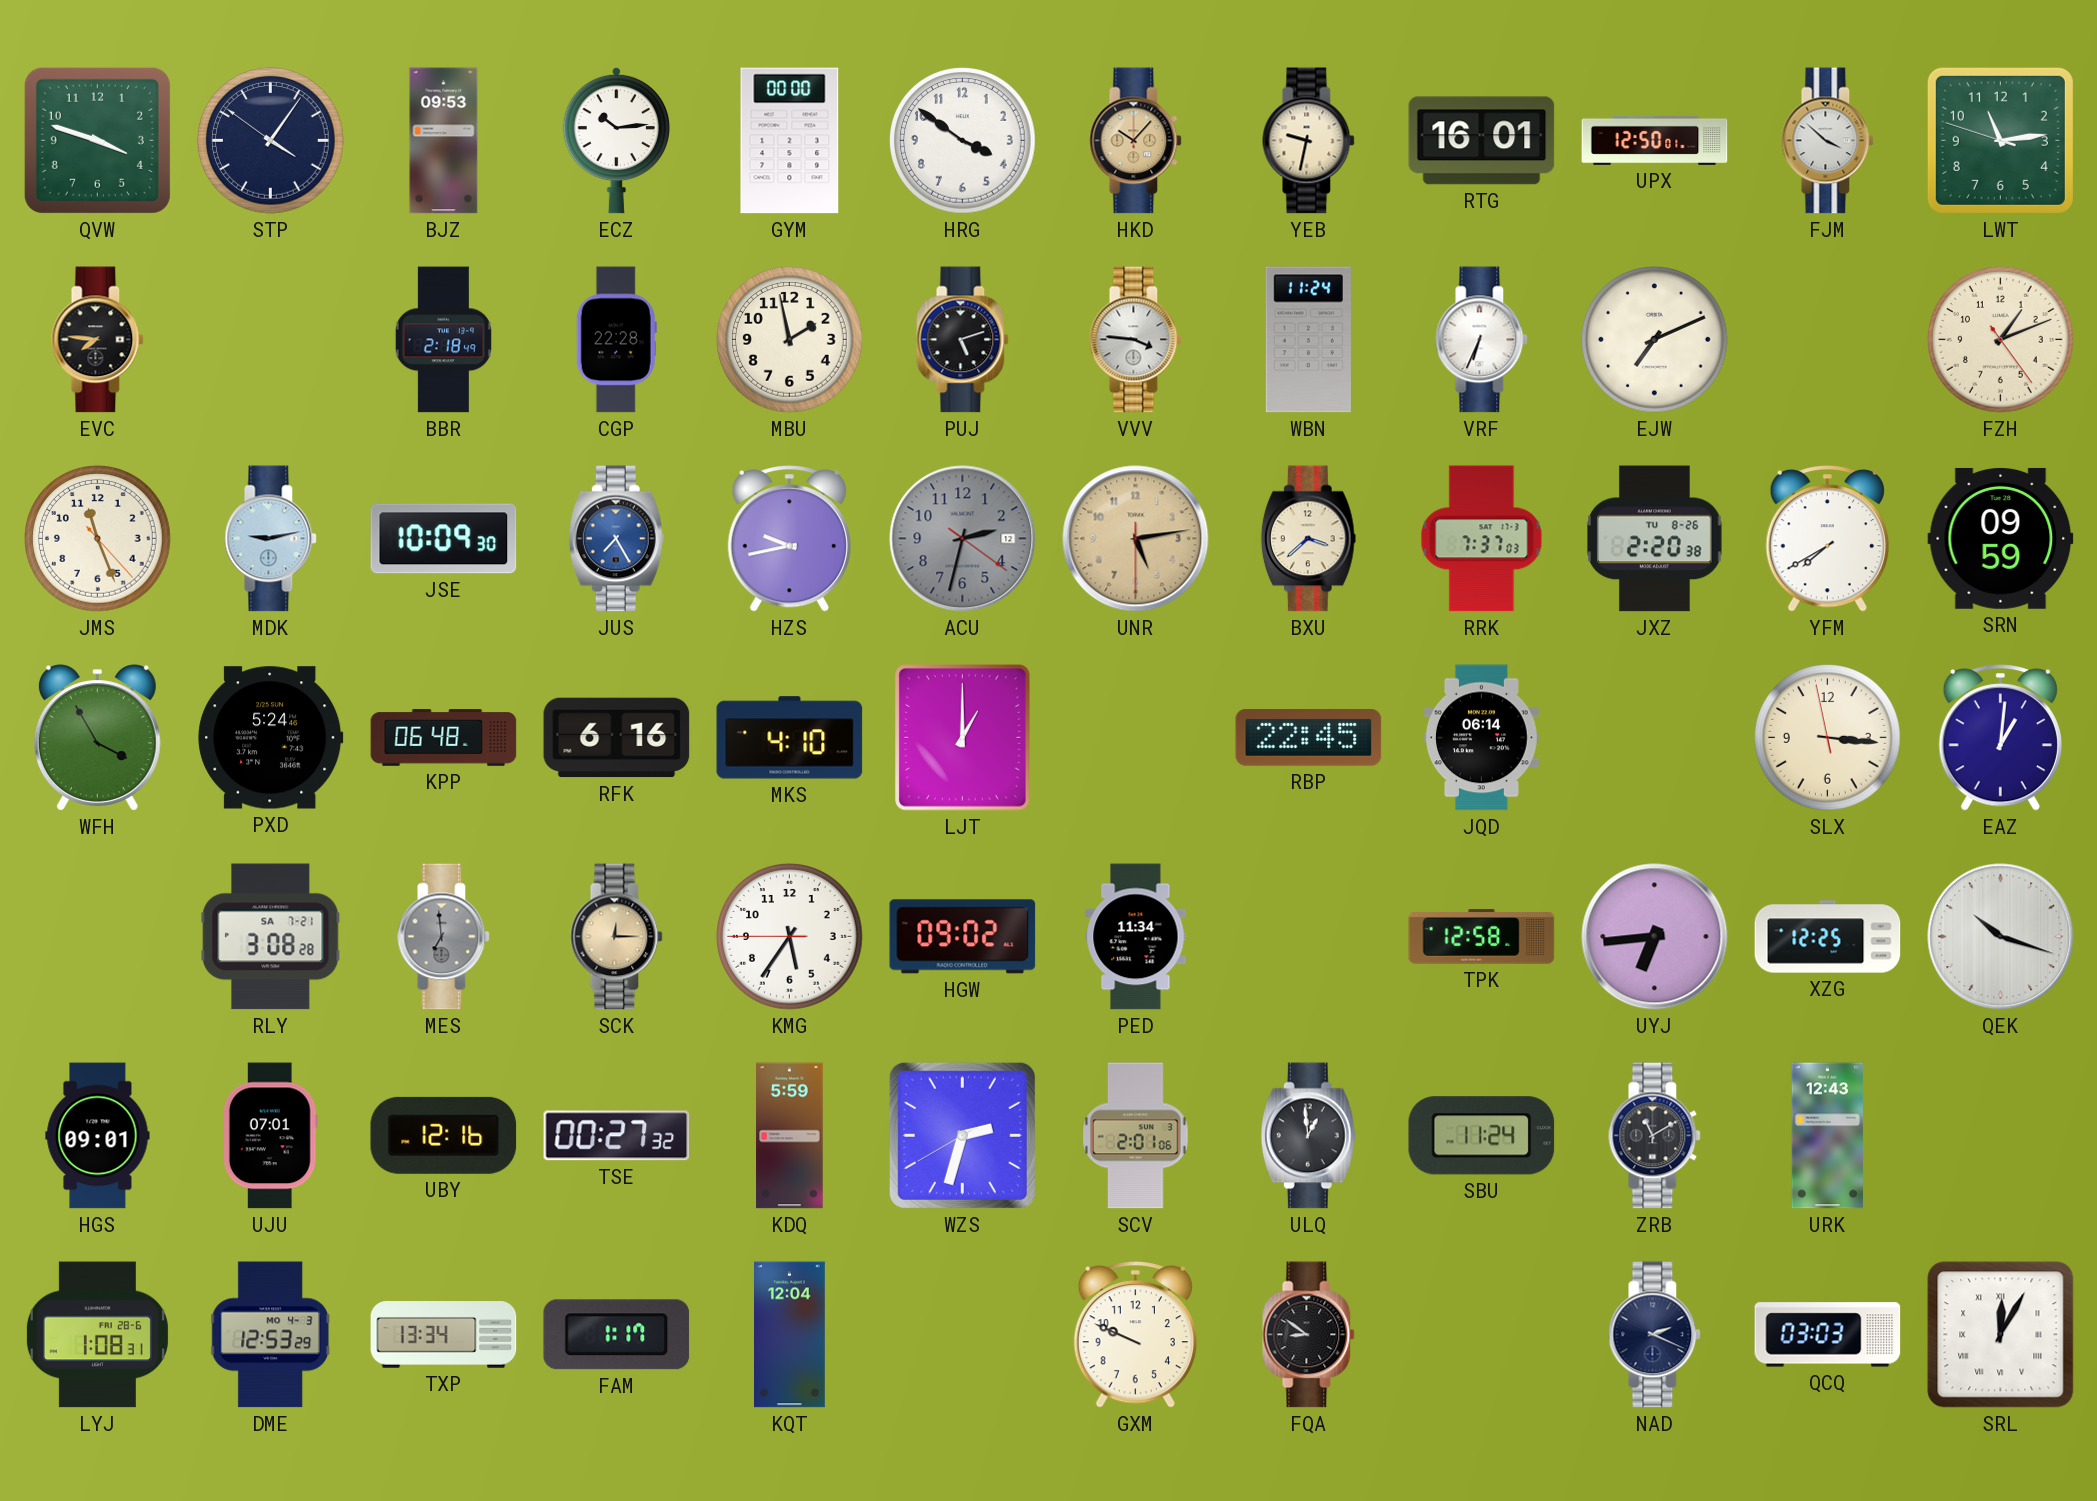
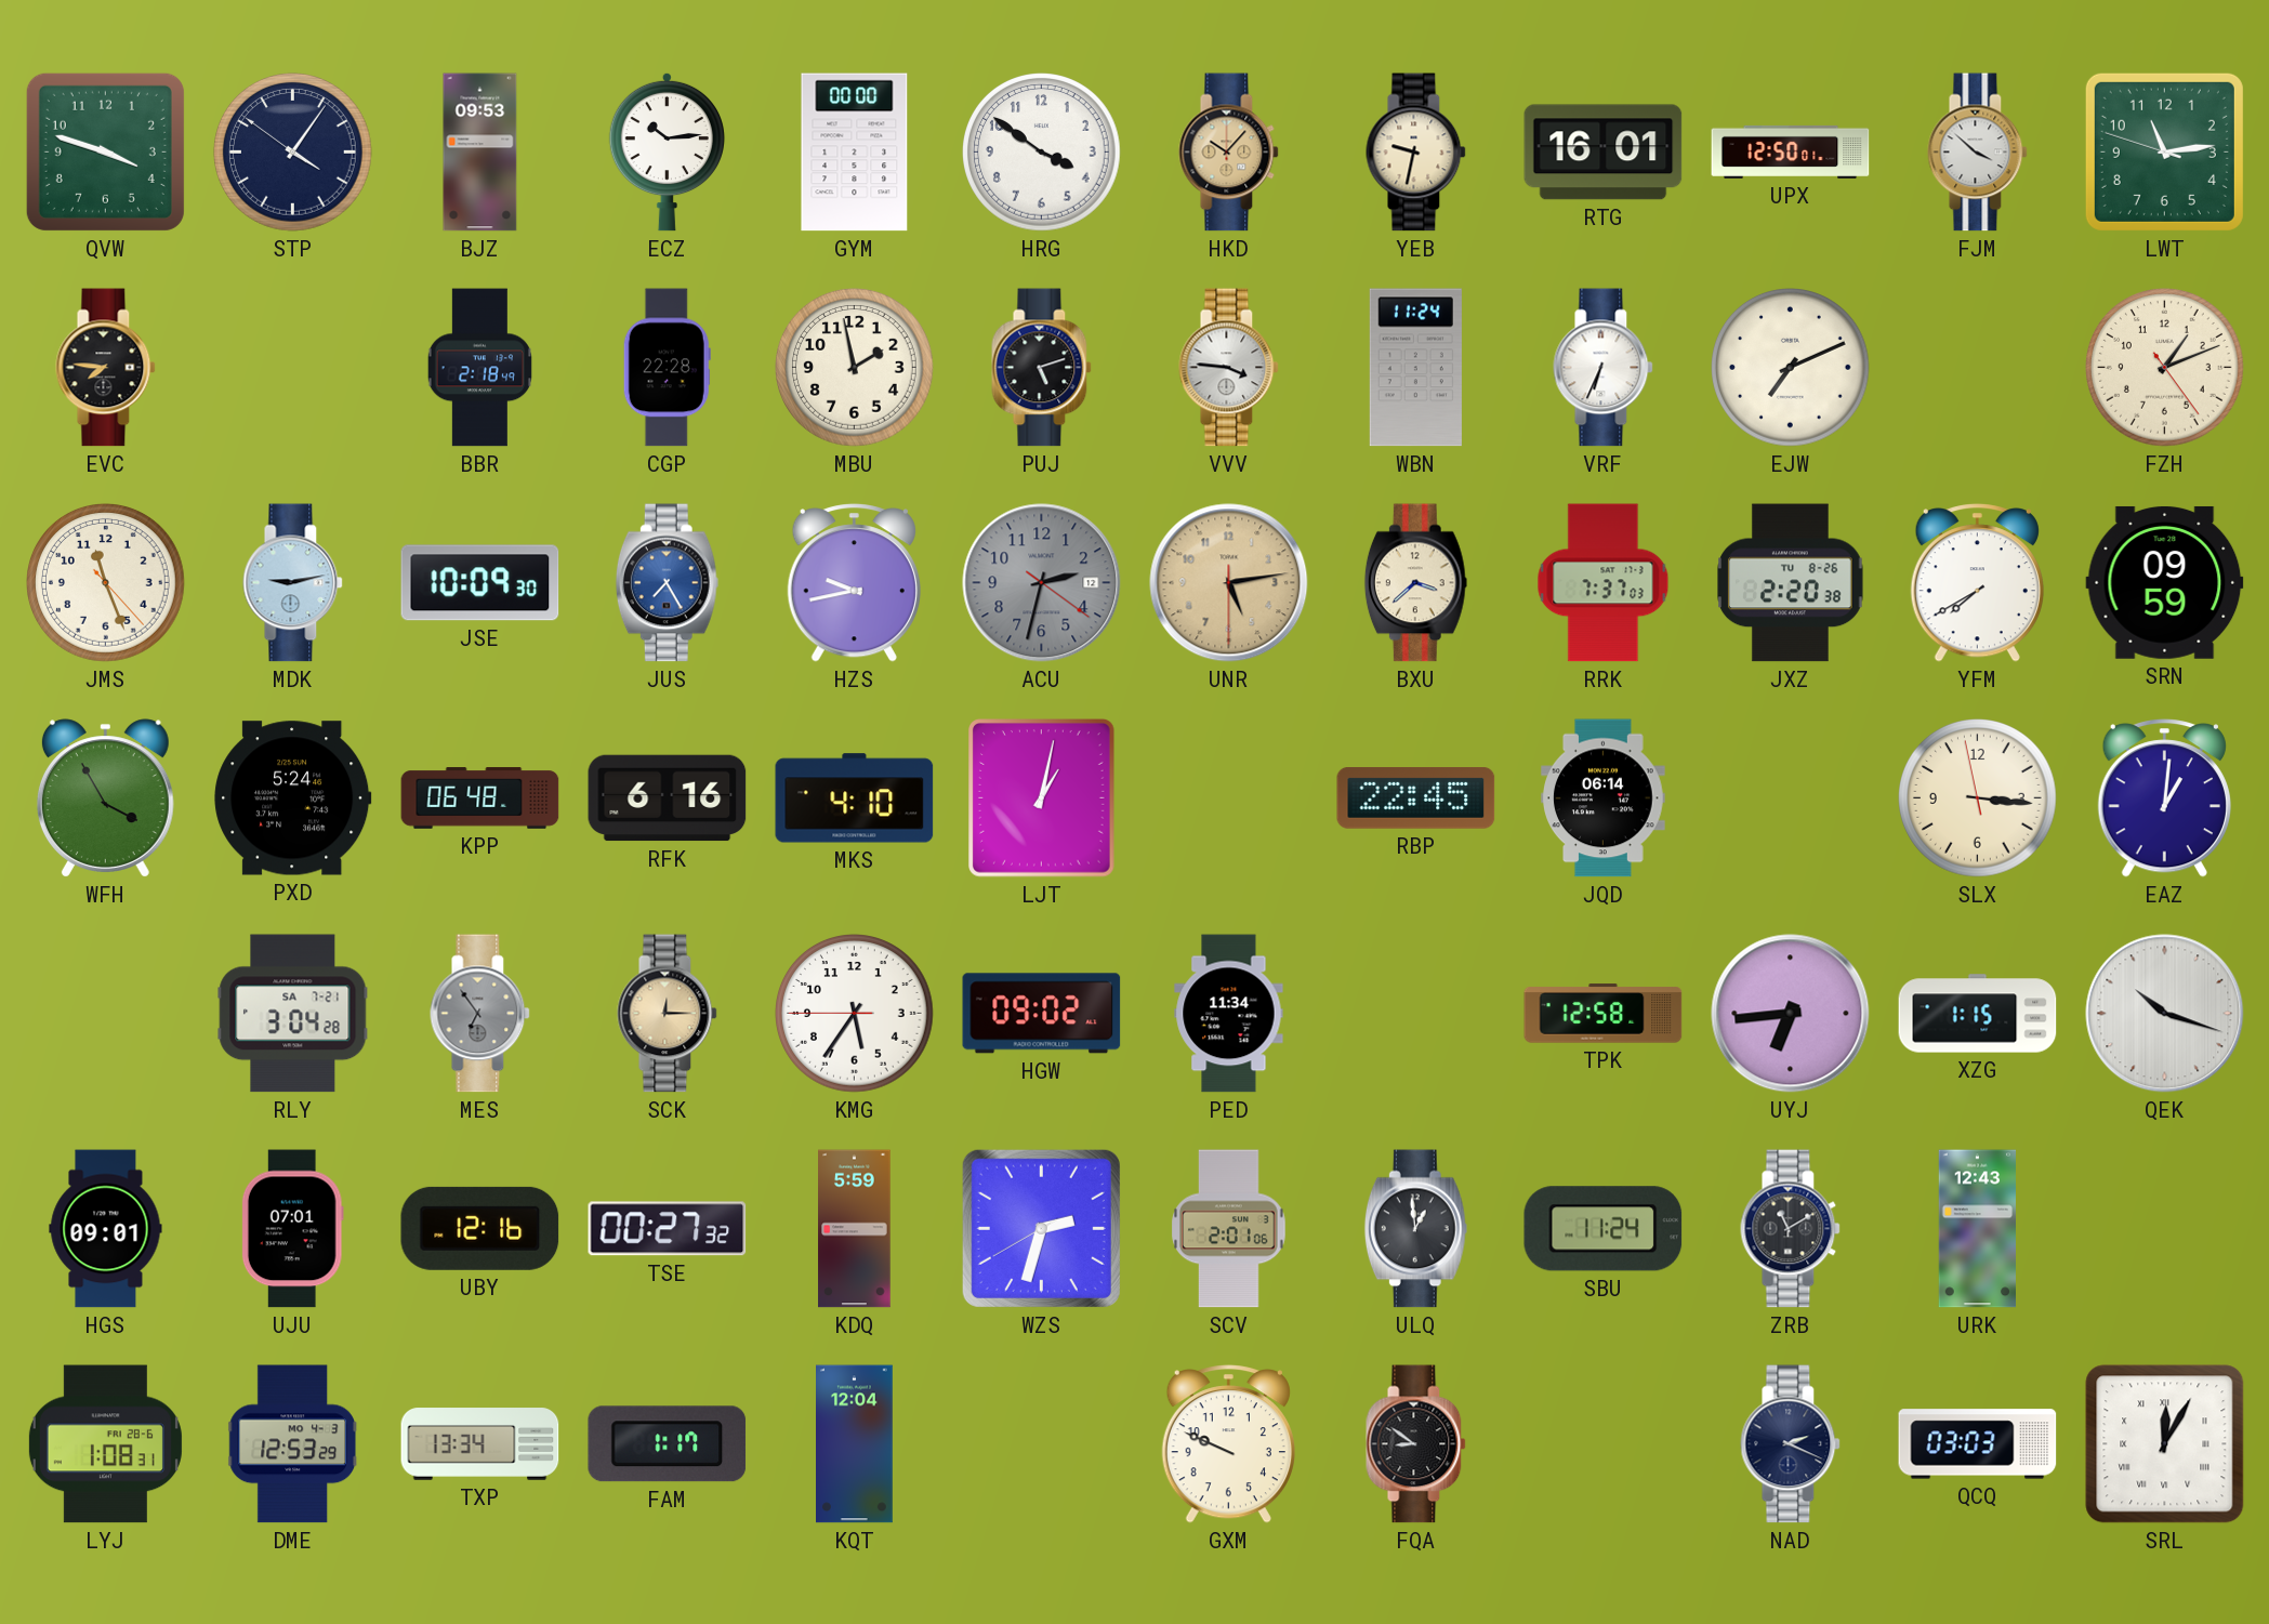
LJT: 1:00 -> 1:02 (1042, 798)
RLY: 3:08 -> 3:04 (293, 1014)
MES: 6:59 -> 6:54 (480, 1014)
XZG: 12:25 -> 1:15 (1978, 1014)
